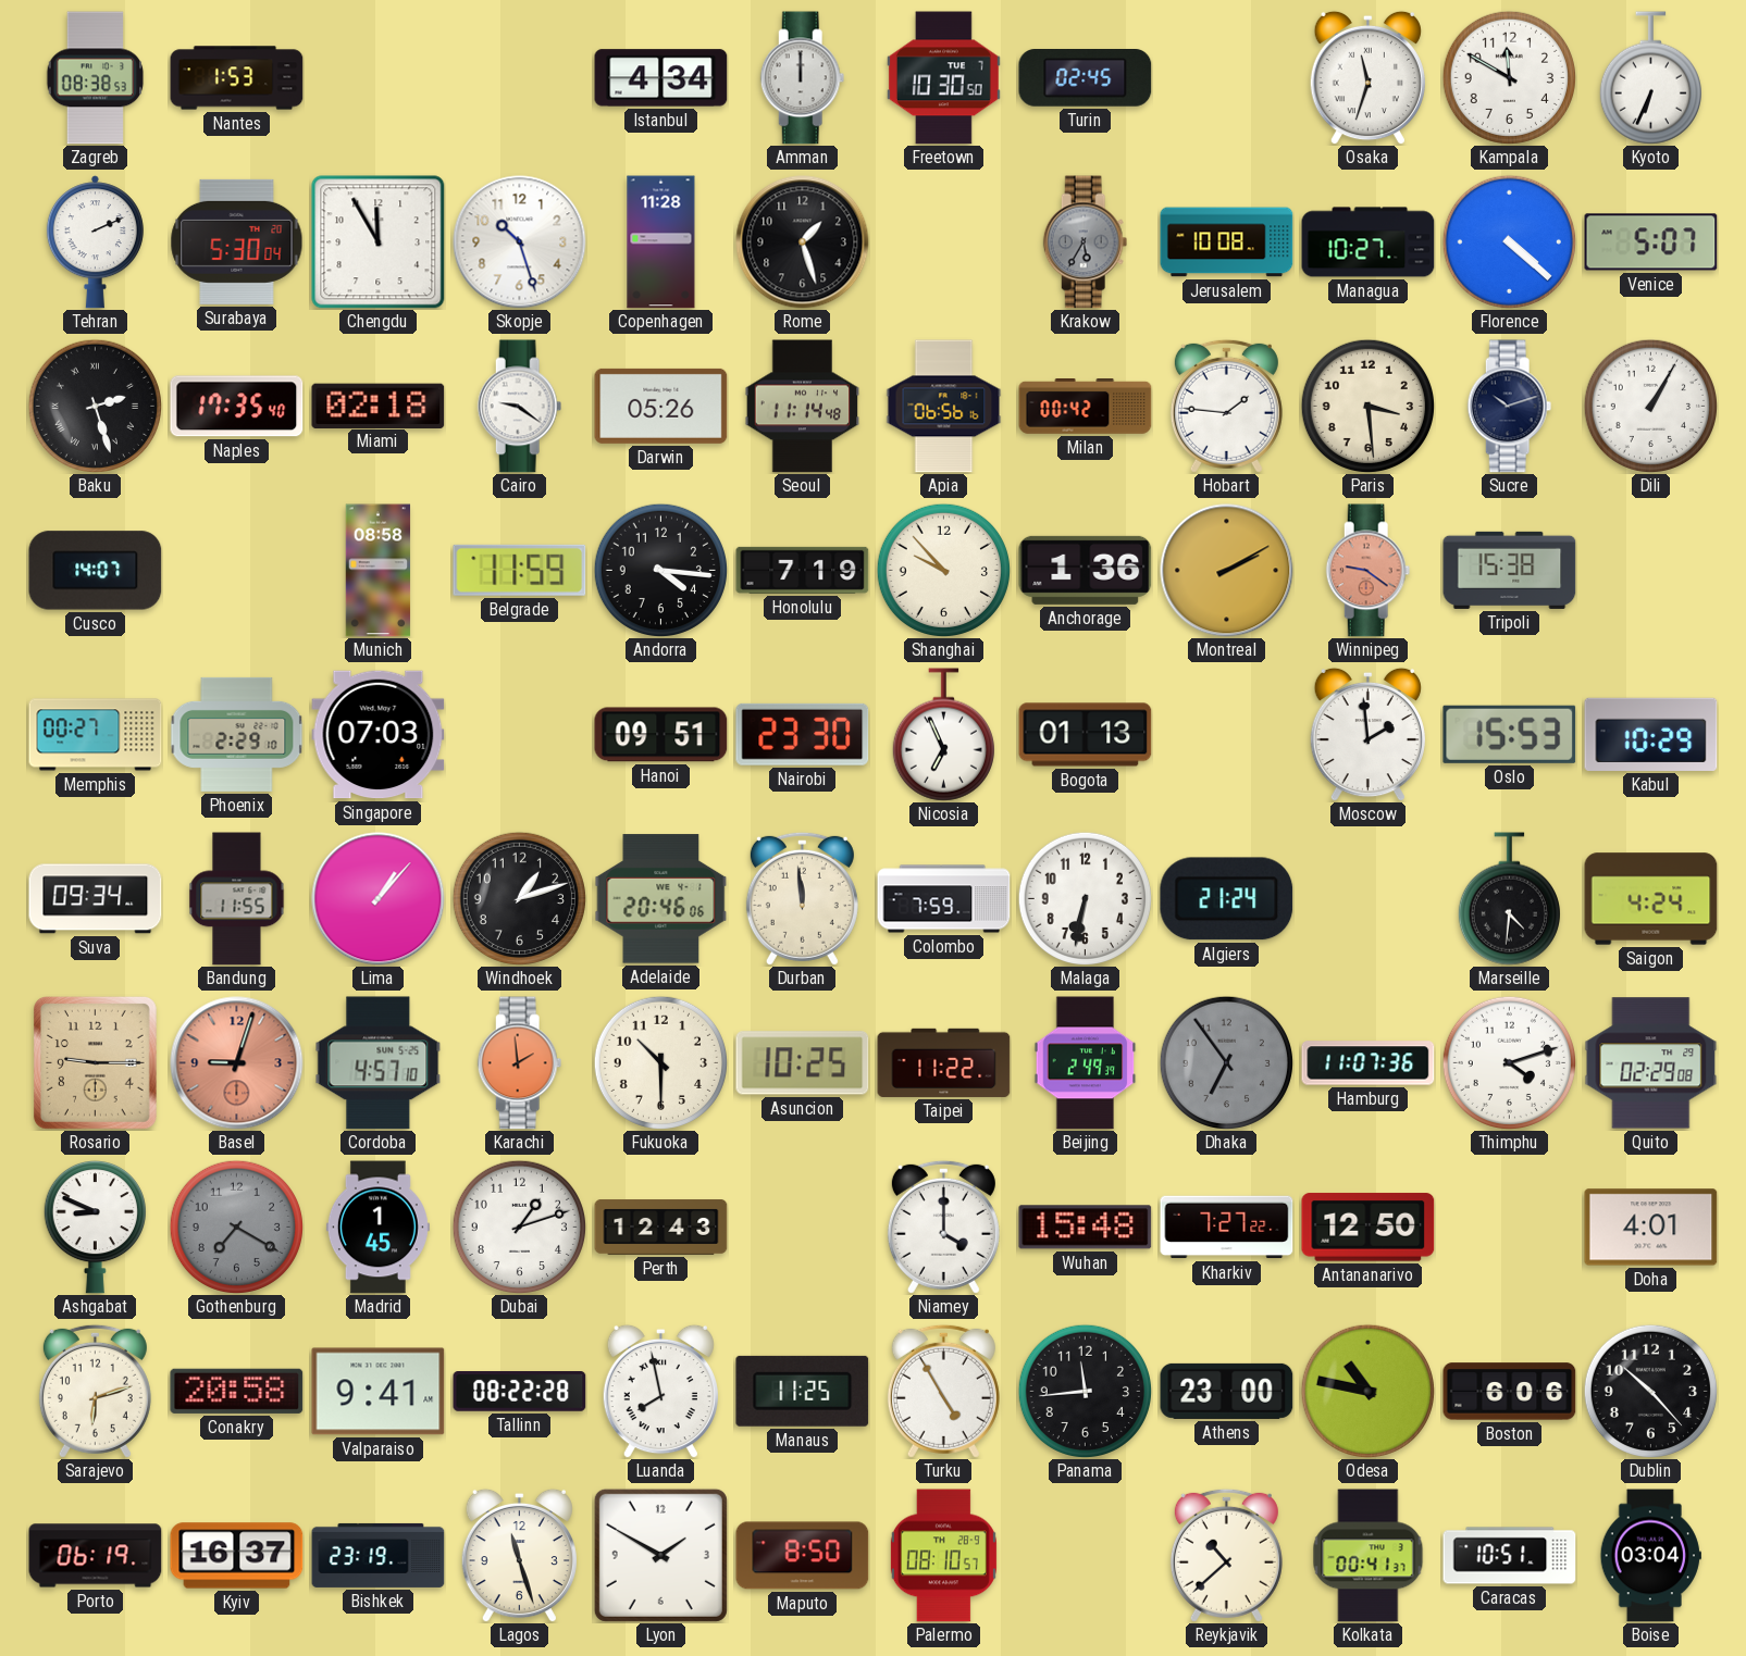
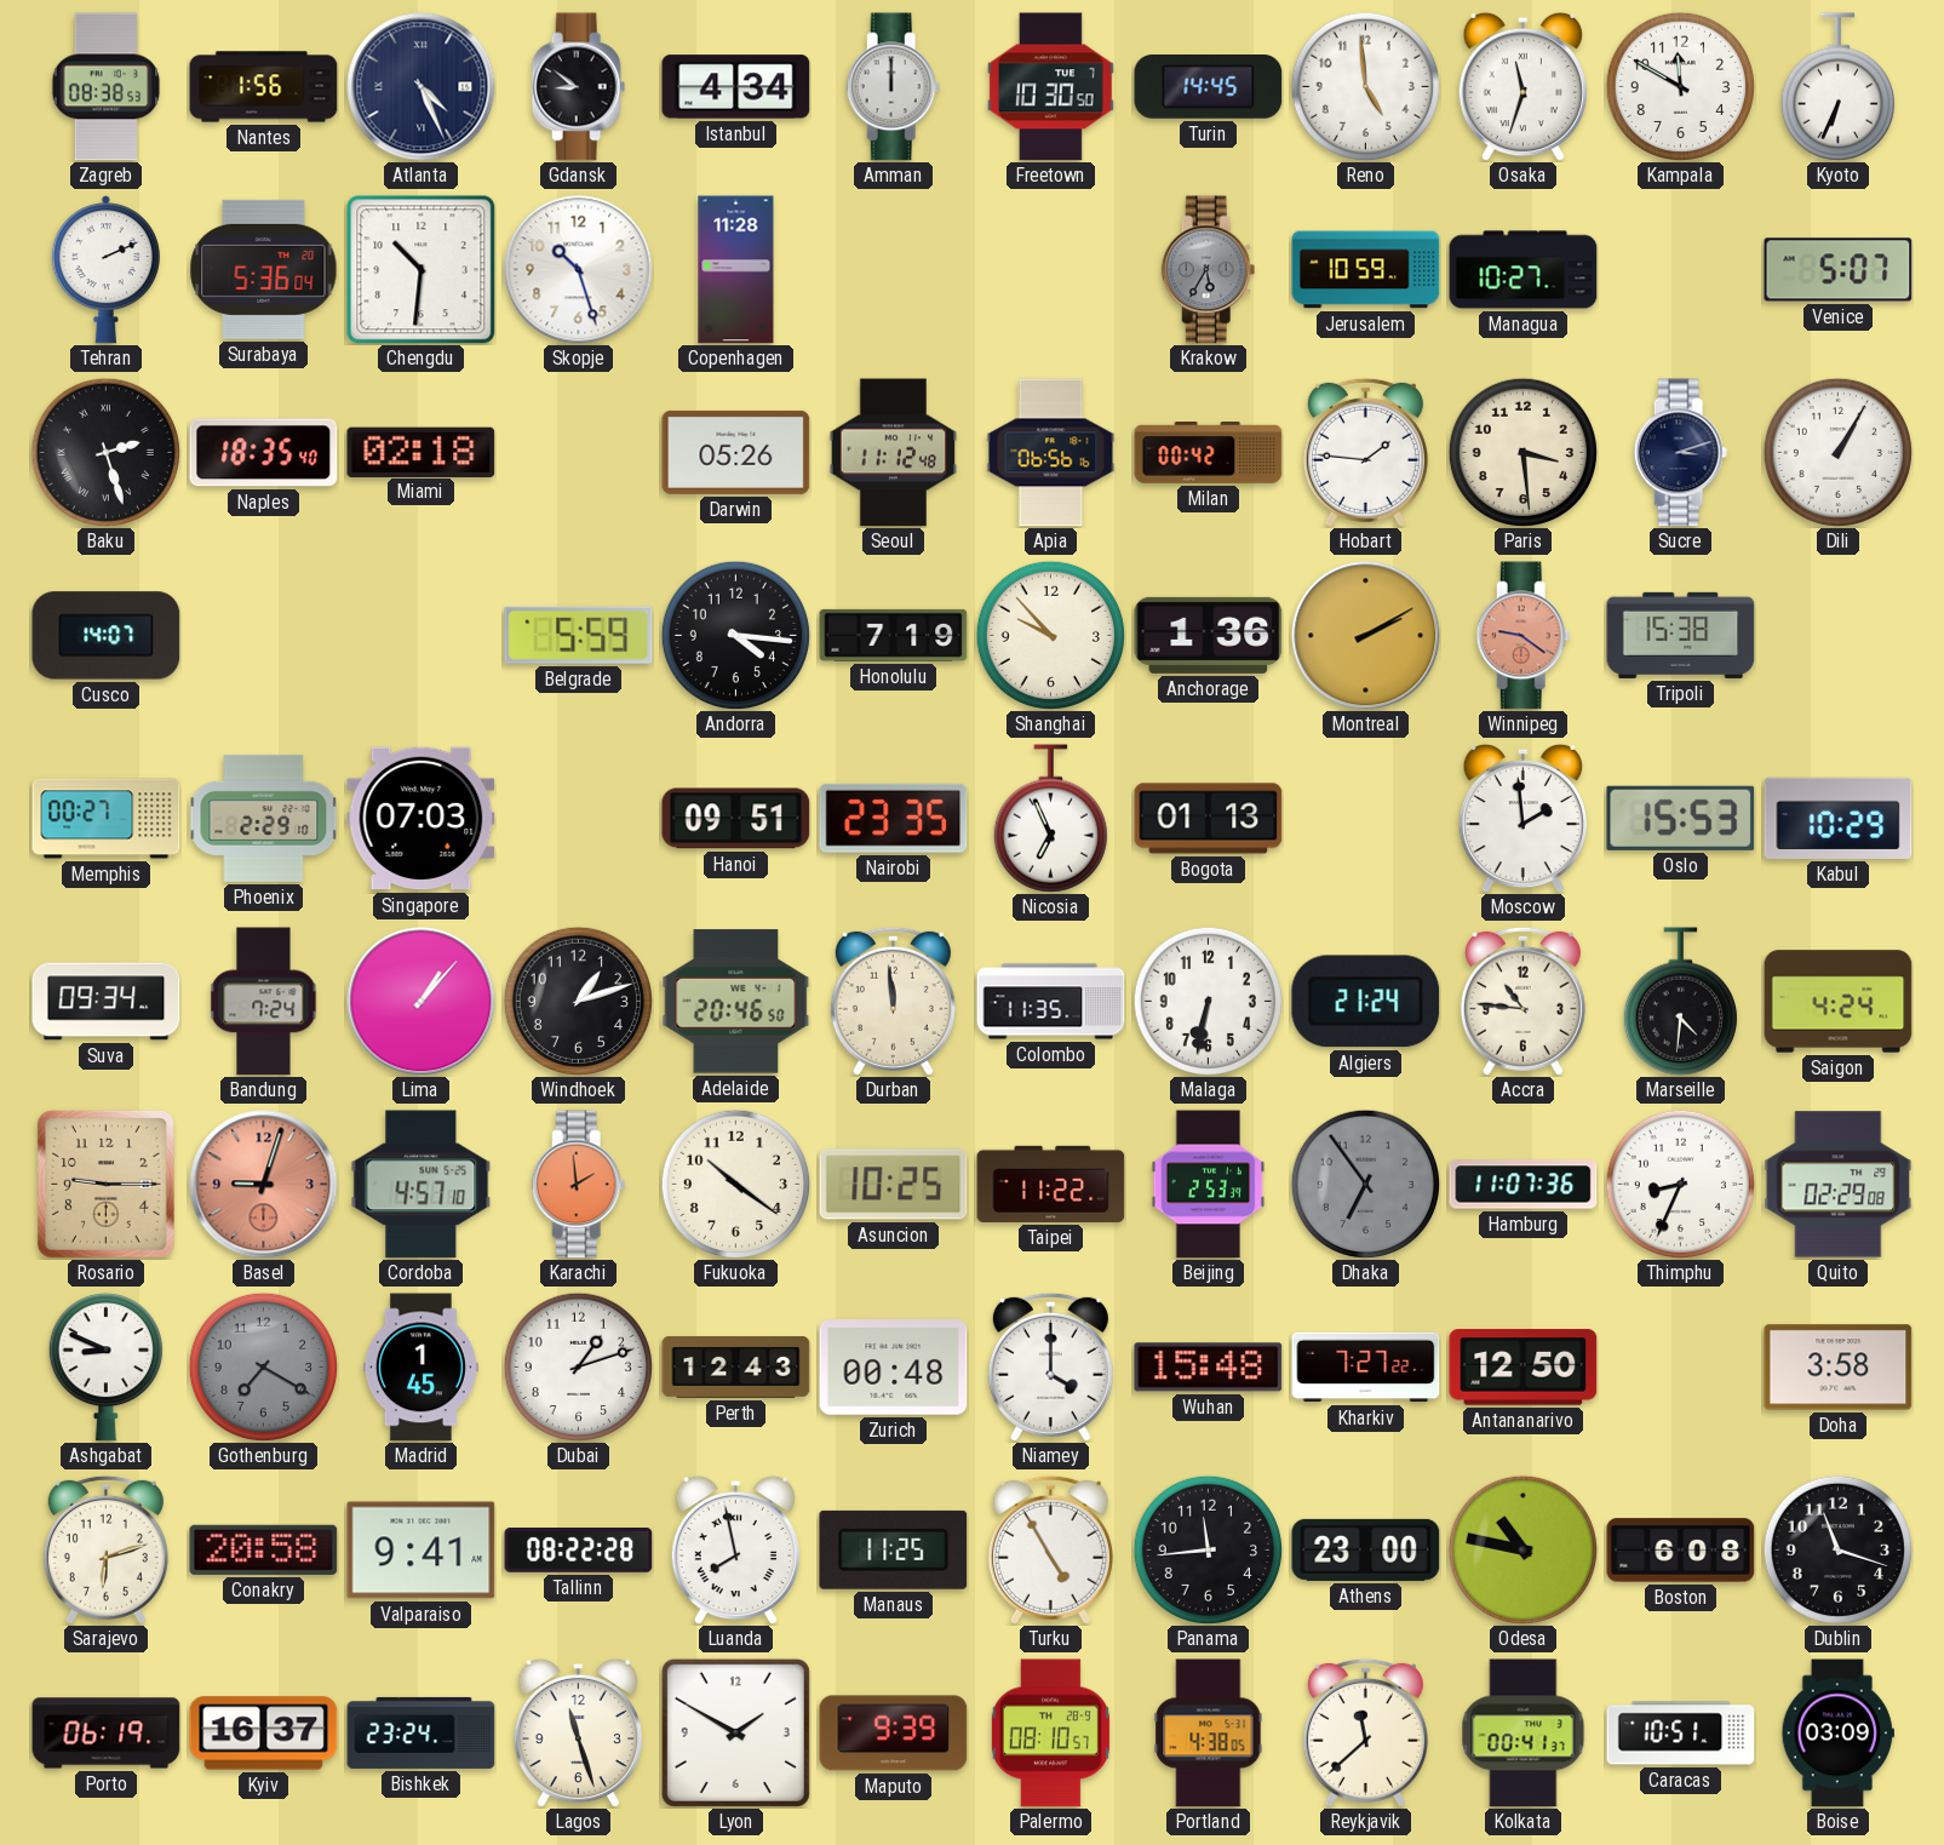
Nantes: 1:53 -> 1:56 (264, 87)
Atlanta: none -> 4:26 (422, 87)
Gdansk: none -> 8:51 (579, 87)
Turin: 02:45 -> 14:45 (1209, 87)
Reno: none -> 4:59 (1365, 86)
Surabaya: 5:30 -> 5:36 (264, 269)
Chengdu: 11:55 -> 10:31 (422, 270)
Rome: 1:27 -> none (803, 242)
Jerusalem: 10:08 -> 10:59 (1366, 270)
Florence: 4:22 -> none (1509, 241)
Naples: 17:35 -> 18:35 (264, 453)
Cairo: 9:21 -> none (520, 407)
Seoul: 11:14 -> 11:12 (894, 453)
Sucre: 10:12 -> 3:12 (1681, 453)
Munich: 08:58 -> none (379, 571)
Belgrade: 11:59 -> 5:59 (579, 635)
Nairobi: 23:30 -> 23:35 (894, 818)
Bandung: 11:55 -> 7:24 (264, 1002)
Adelaide: 20:46:06 -> 20:46:50 (736, 1002)
Colombo: 7:59 -> 11:35 (1051, 1002)
Accra: none -> 10:46 (1522, 1001)
Fukuoka: 10:30 -> 10:21 (735, 1184)
Beijing: 2:49 -> 2:53 (1209, 1185)
Thimphu: 4:12 -> 8:34 (1680, 1184)
Zurich: none -> 00:48 (894, 1368)
Doha: 4:01 -> 3:58 (1839, 1368)
Boston: 6:06 -> 6:08 (1681, 1551)
Dublin: 10:23 -> 11:18 (1837, 1549)
Bishkek: 23:19 -> 23:24 (422, 1732)
Maputo: 8:50 -> 9:39 (894, 1734)
Portland: none -> 4:38 (1209, 1734)
Reykjavik: 10:38 -> 11:38 (1365, 1732)
Boise: 03:04 -> 03:09 (1837, 1734)
